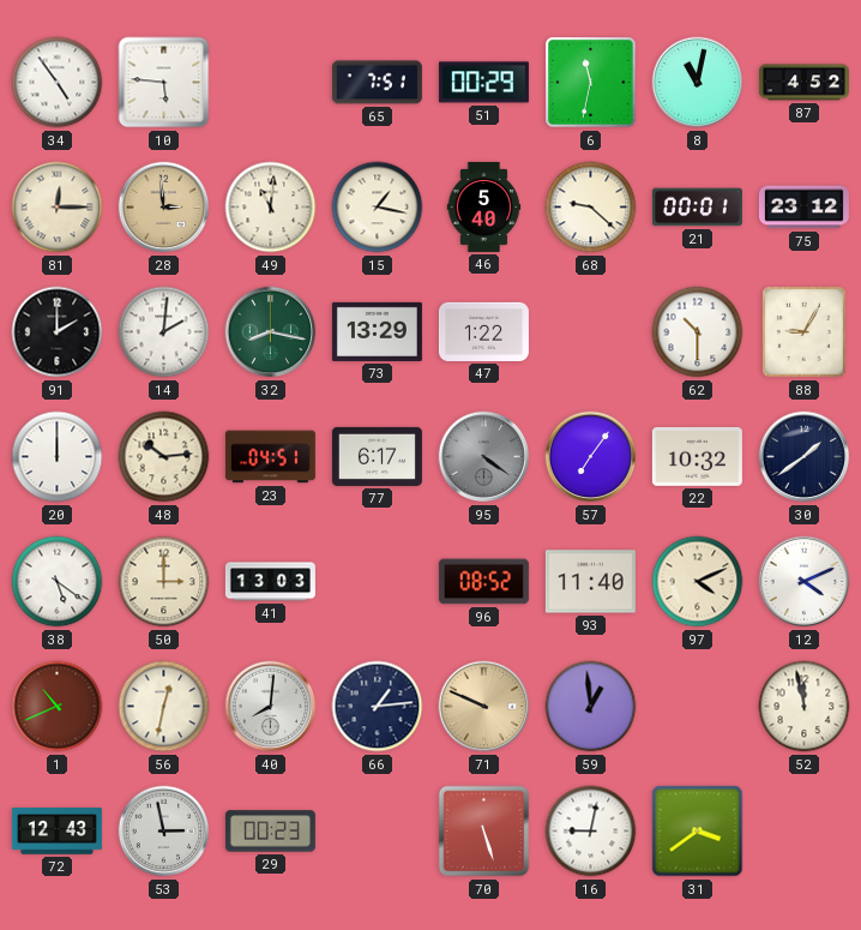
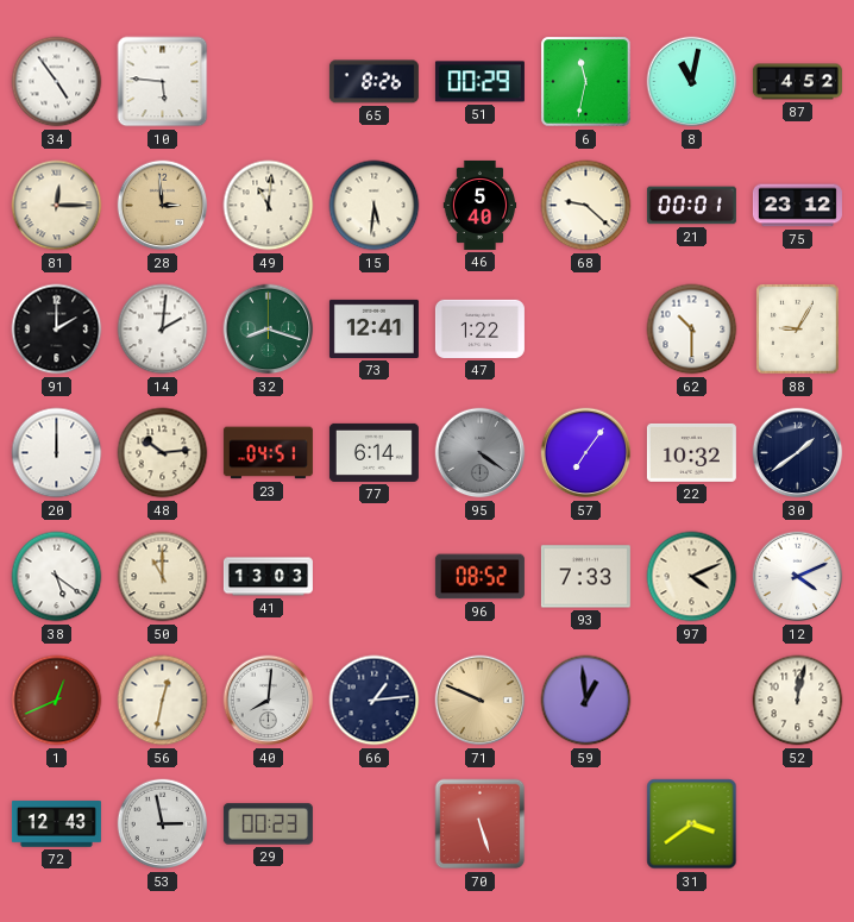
65: 7:51 -> 8:26 (373, 82)
15: 1:17 -> 5:31 (375, 206)
32: 8:17 -> 8:18 (269, 330)
73: 13:29 -> 12:41 (373, 328)
77: 6:17 -> 6:14 (373, 452)
50: 3:00 -> 11:00 (163, 577)
93: 11:40 -> 7:33 (585, 577)
1: 10:41 -> 12:41 (57, 701)
52: 11:58 -> 12:02 (798, 701)
16: 9:02 -> none (591, 832)
